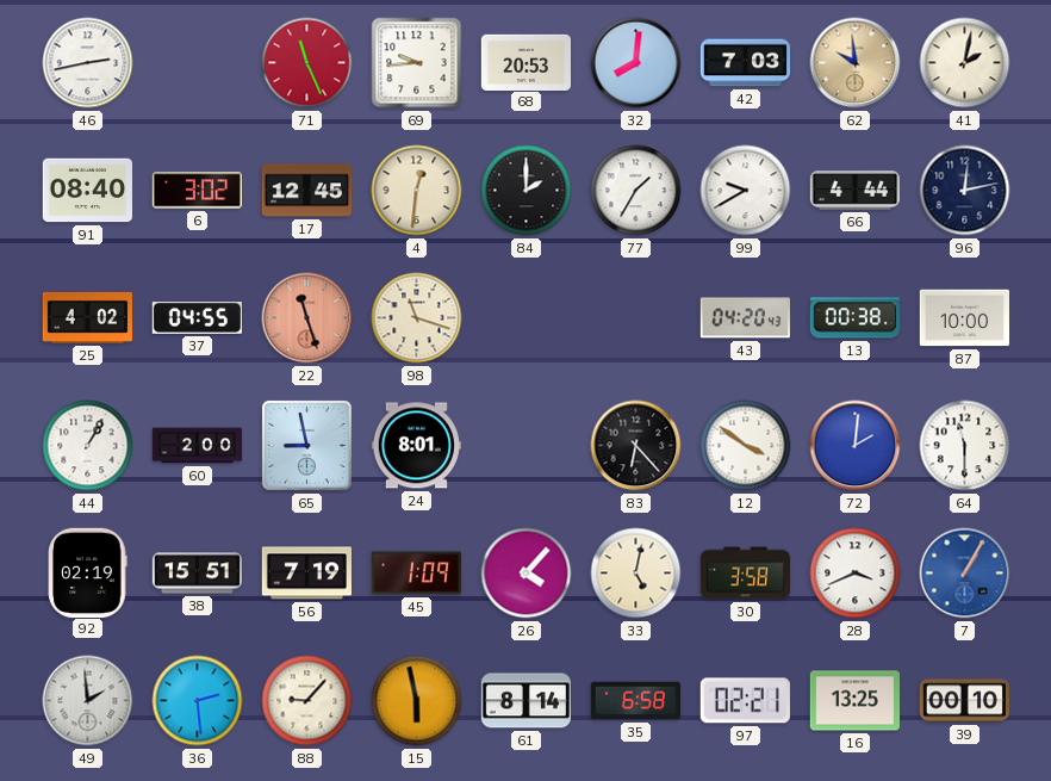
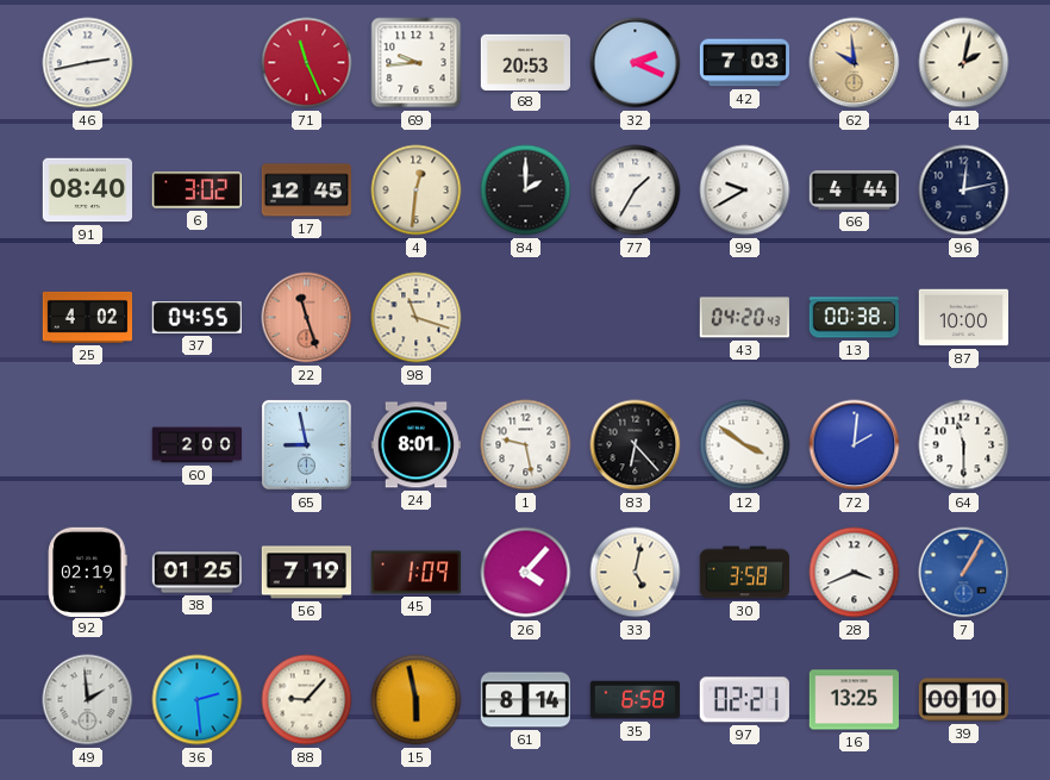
32: 8:01 -> 2:19 (636, 63)
44: 1:05 -> none (88, 446)
1: none -> 9:28 (526, 445)
38: 15:51 -> 01:25 (196, 573)
